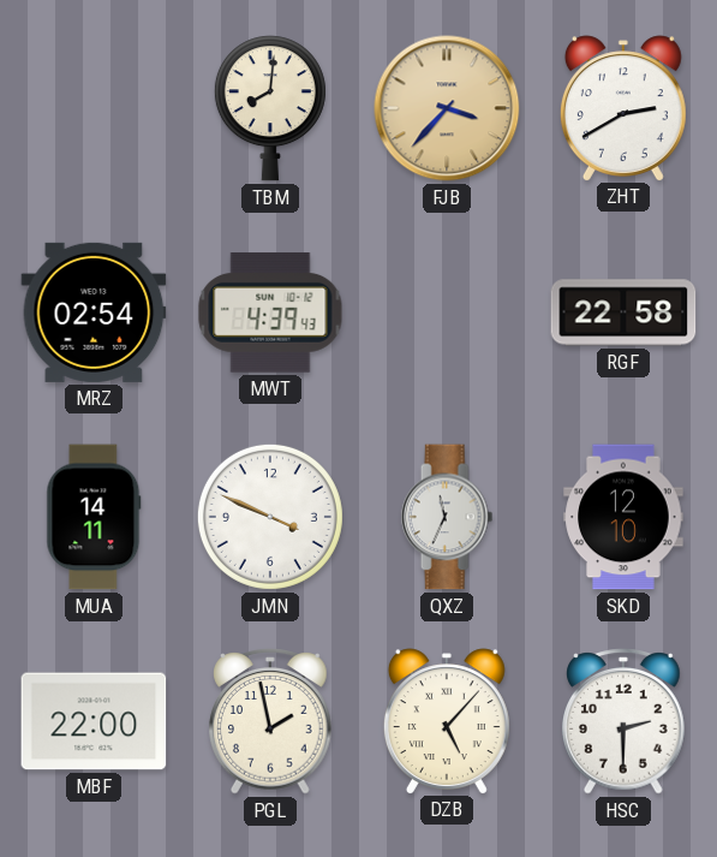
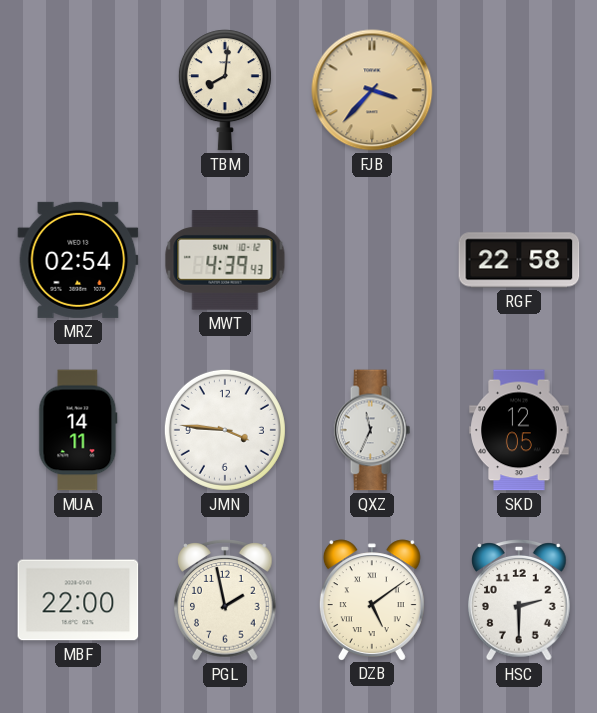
ZHT: 2:40 -> none (623, 108)
JMN: 3:49 -> 3:46 (225, 430)
SKD: 12:10 -> 12:05 (519, 430)
DZB: 5:07 -> 5:09 (372, 600)
